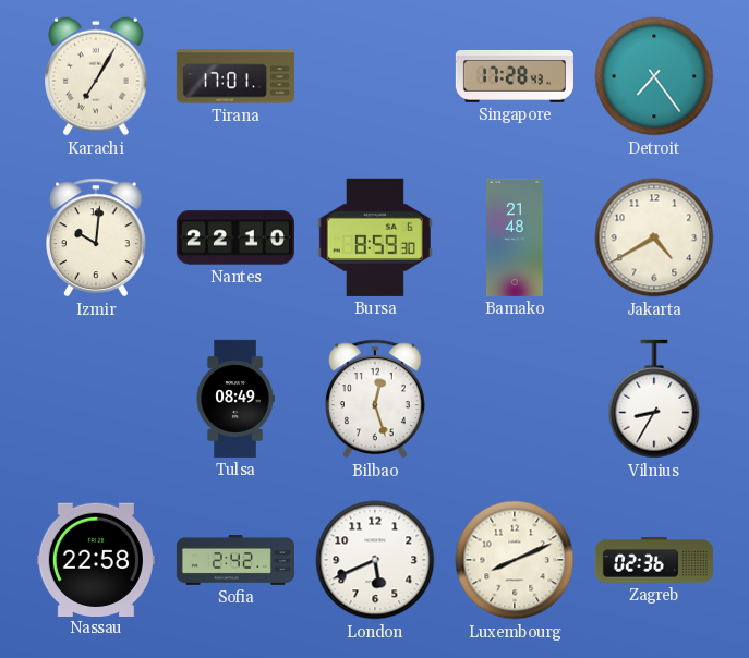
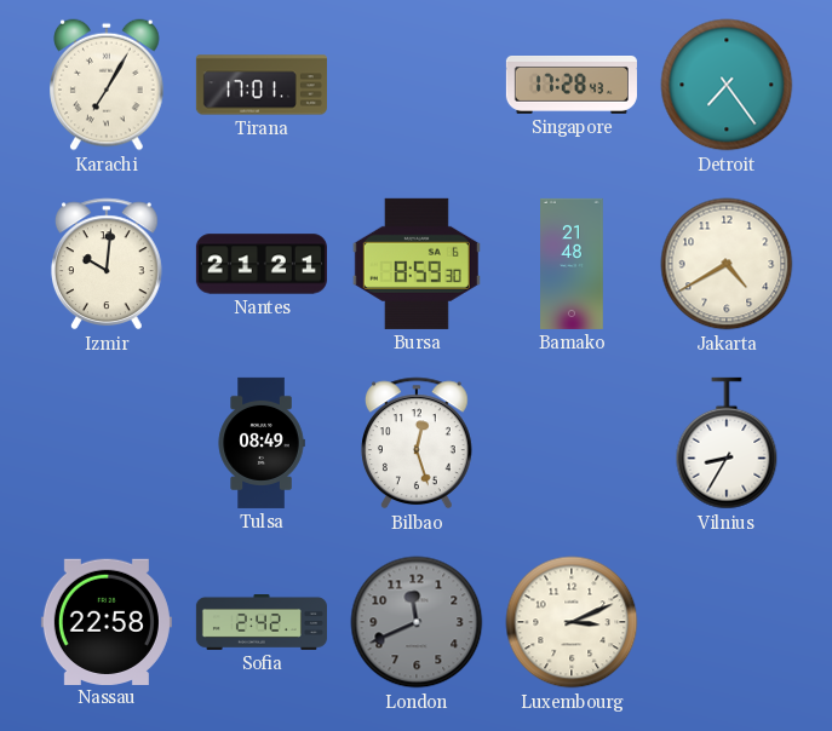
Nantes: 22:10 -> 21:21 (262, 264)
London: 5:41 -> 11:41 (417, 622)
London dial: white -> grey (417, 622)
Luxembourg: 8:11 -> 3:11 (572, 622)
Zagreb: 02:36 -> none (654, 560)
